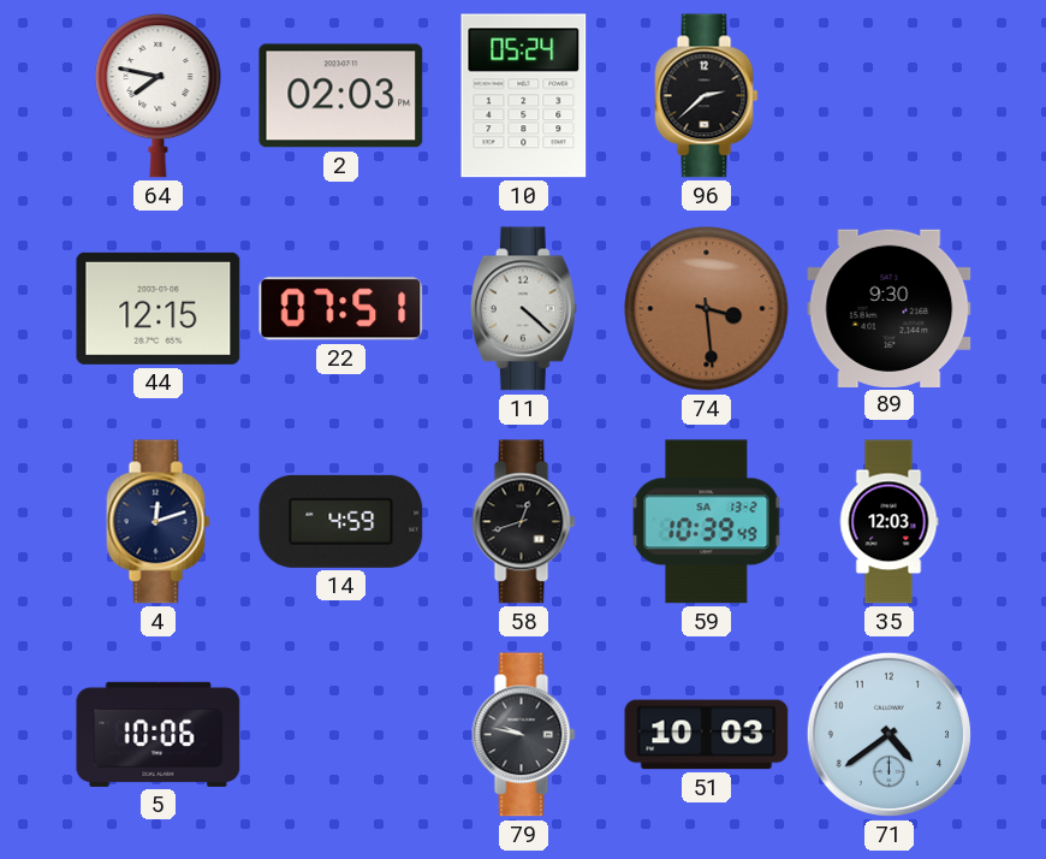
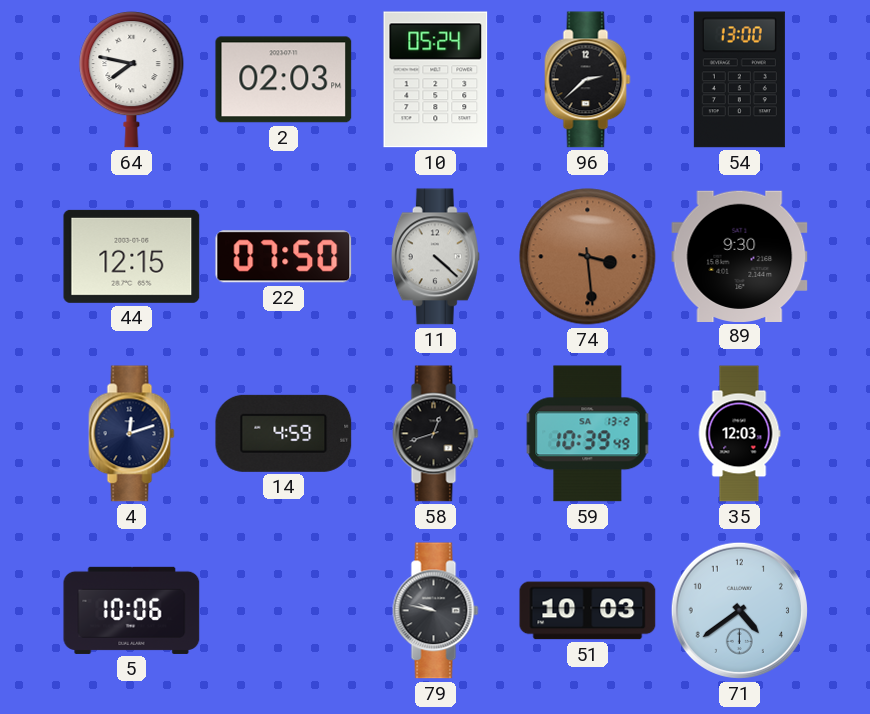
54: none -> 13:00 (739, 80)
22: 07:51 -> 07:50 (284, 257)
